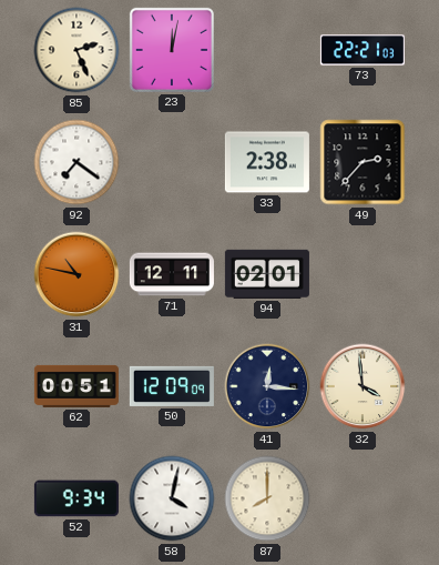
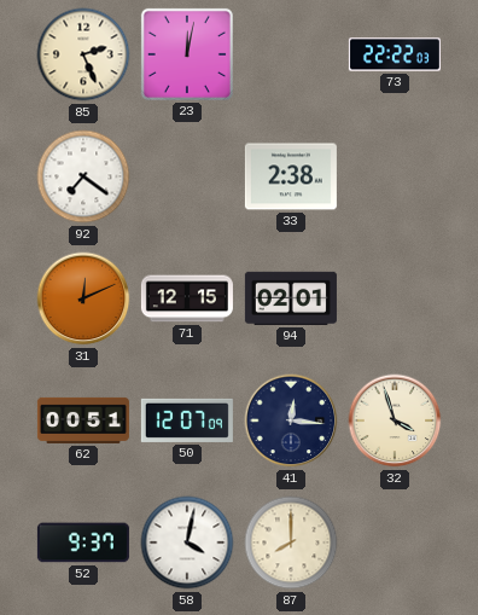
73: 22:21 -> 22:22 (395, 54)
49: 2:37 -> none (363, 162)
31: 10:47 -> 12:11 (83, 298)
71: 12:11 -> 12:15 (187, 298)
50: 12:09 -> 12:07 (187, 420)
32: 3:59 -> 3:57 (395, 420)
52: 9:34 -> 9:37 (83, 543)
